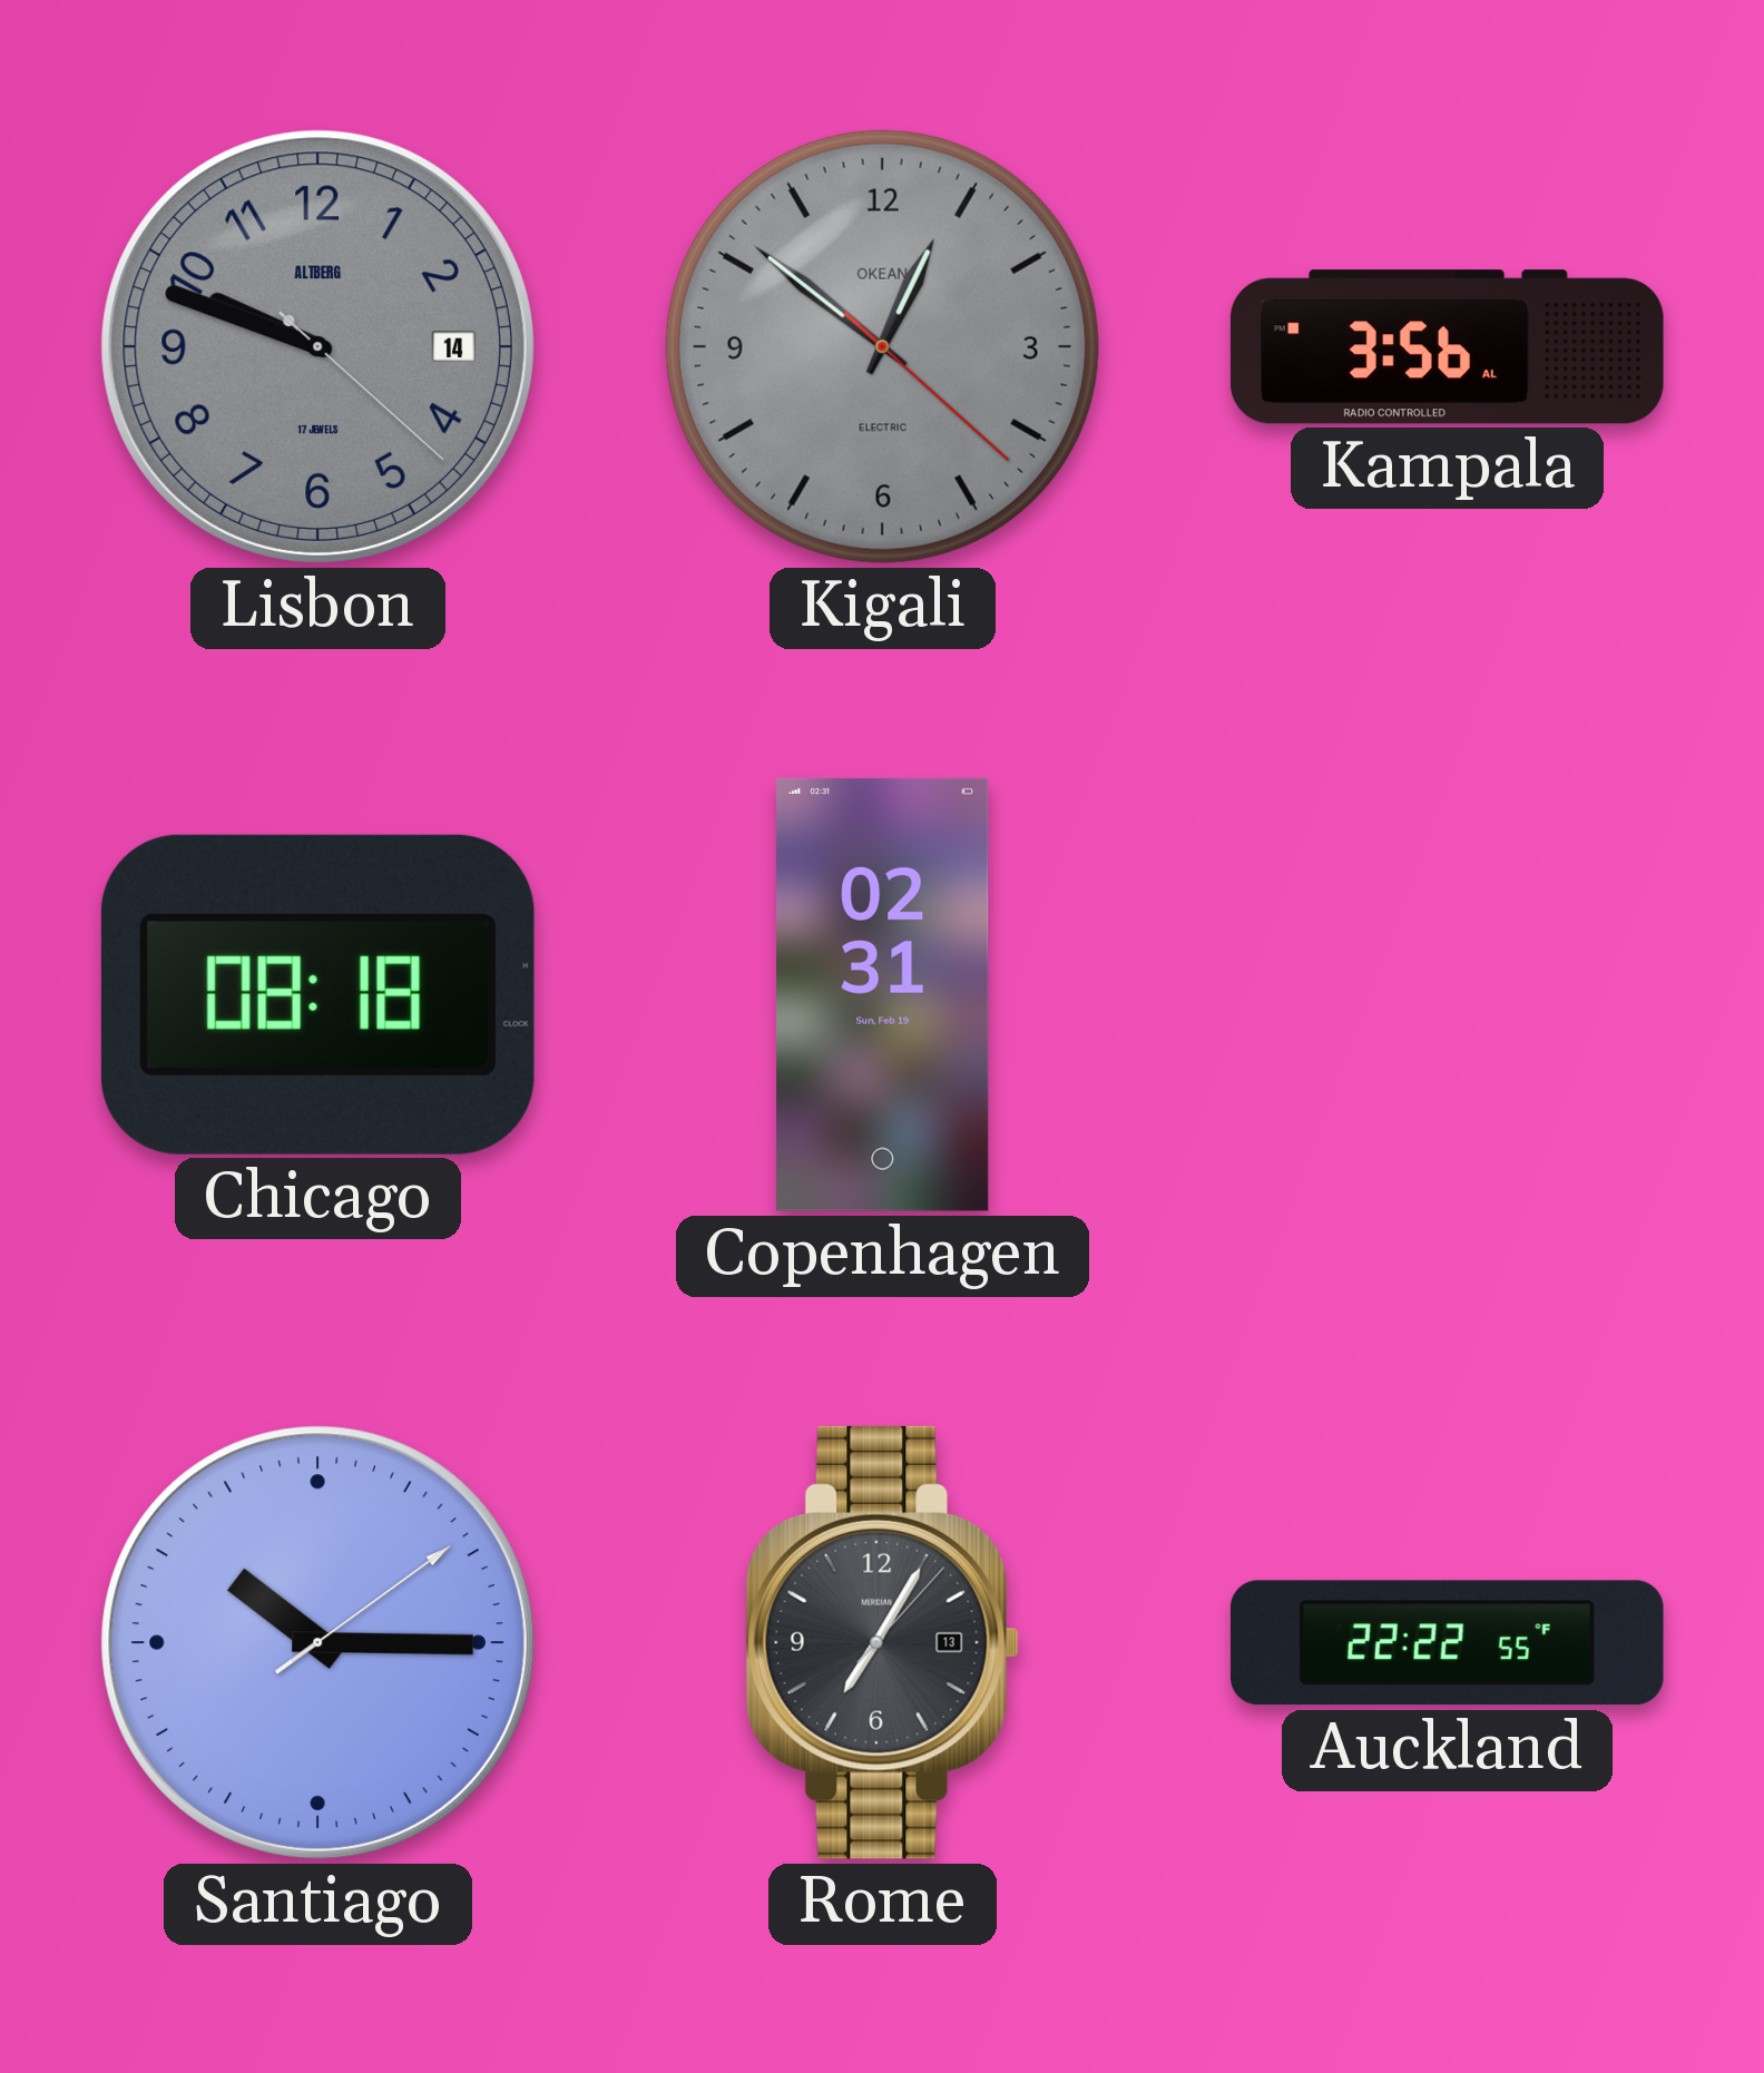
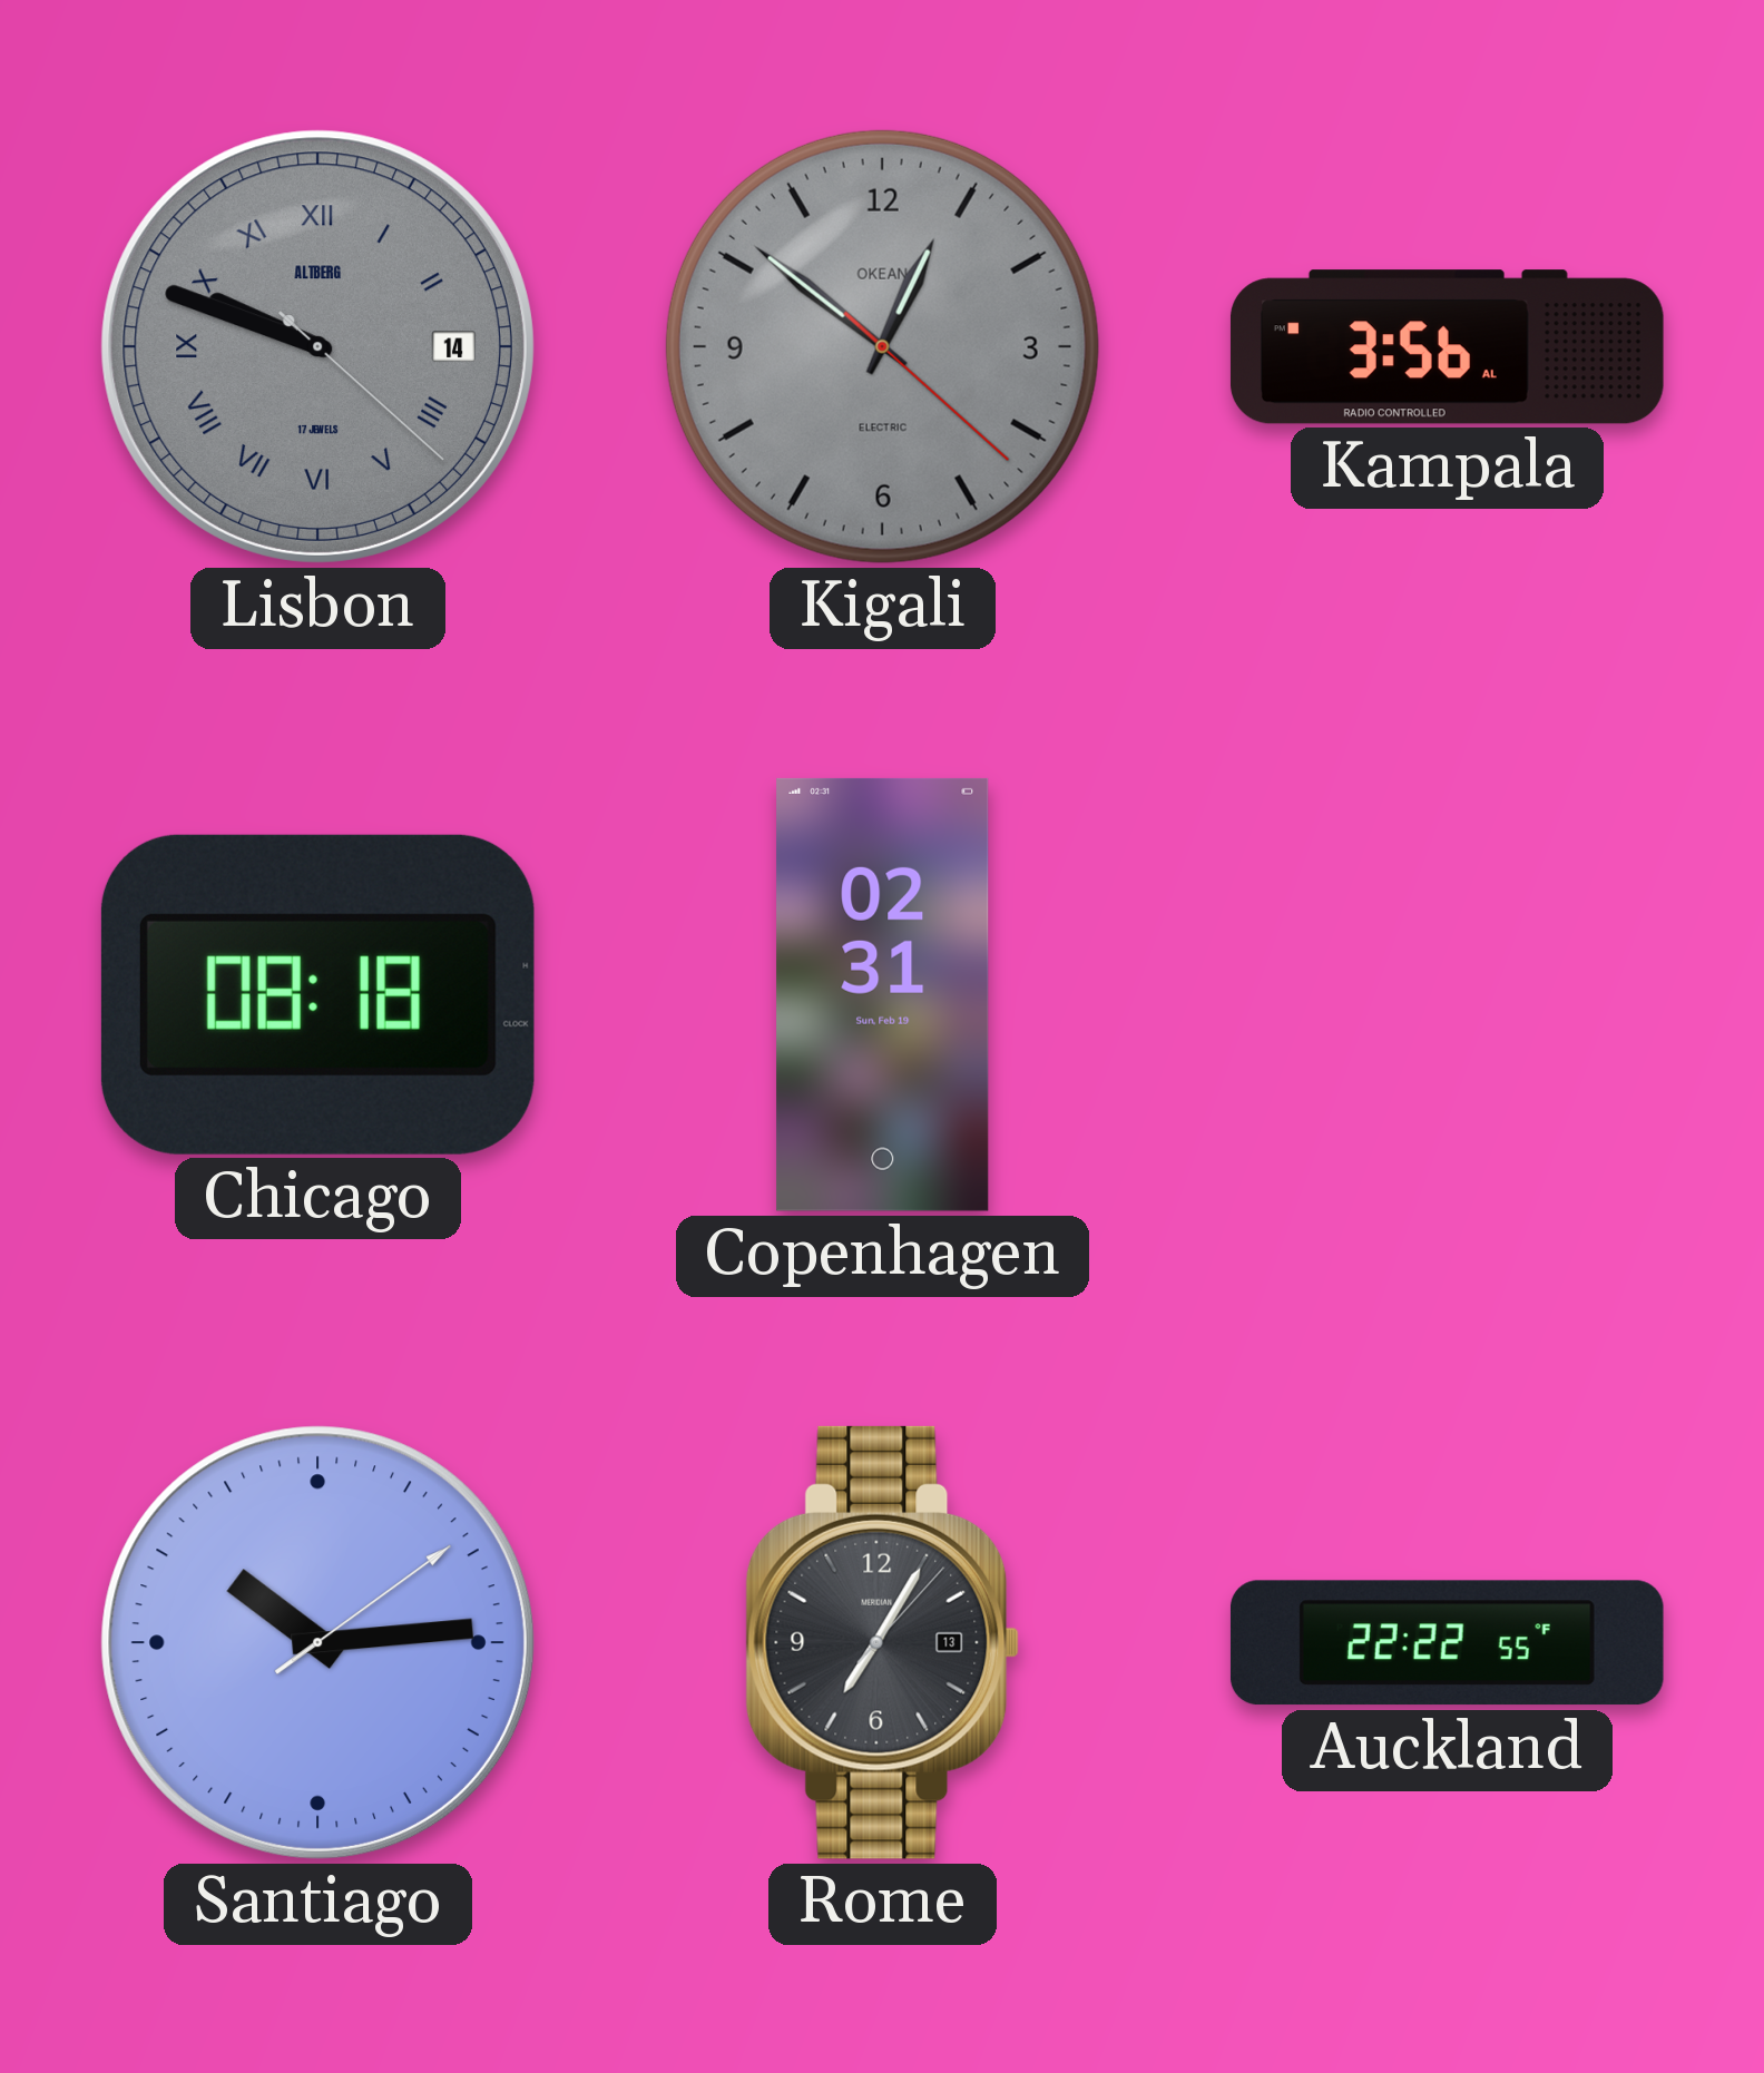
Lisbon numerals: Arabic -> Roman (317, 346)
Santiago: 10:15 -> 10:14 (317, 1642)
